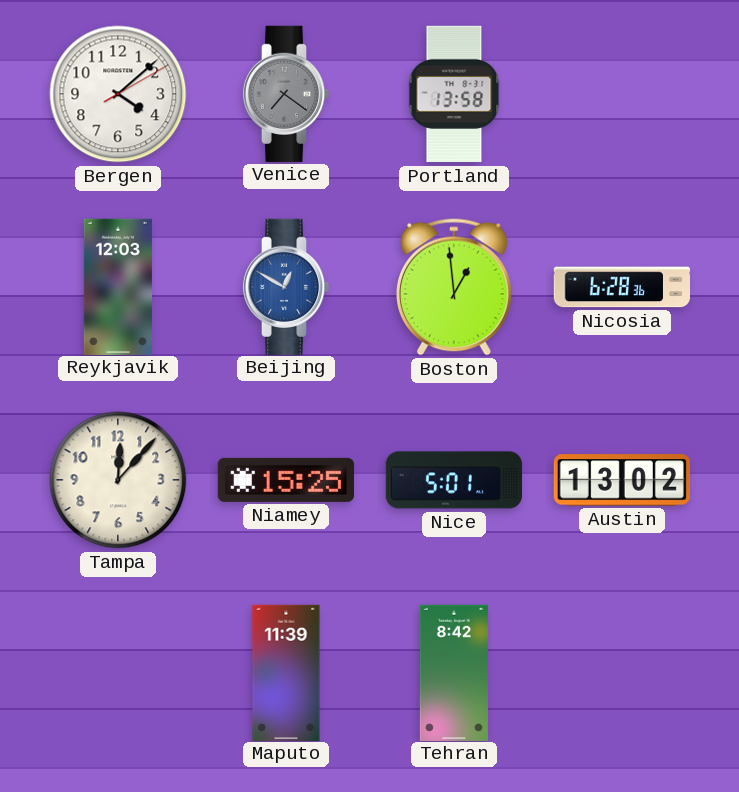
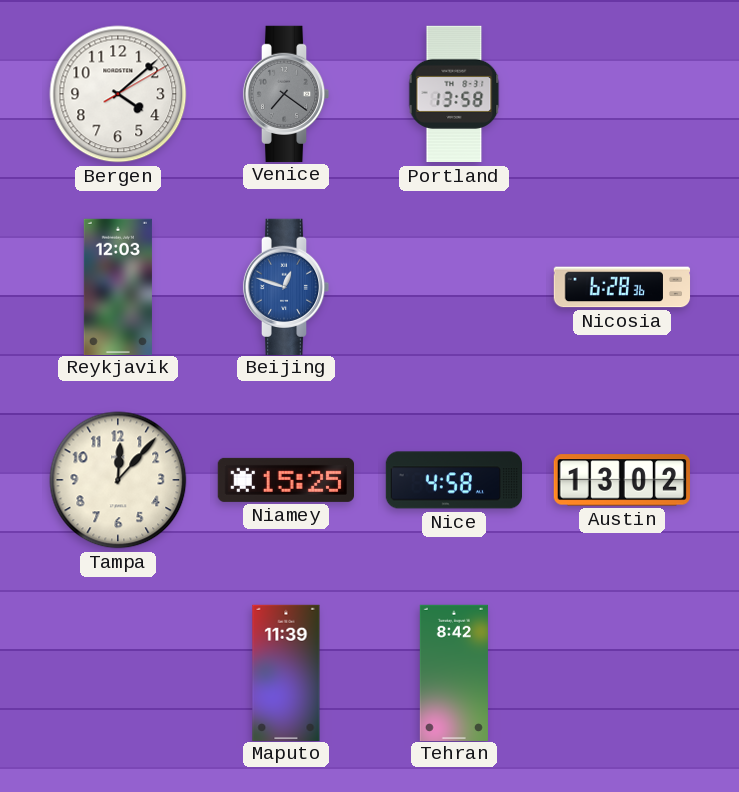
Beijing: 12:50 -> 12:48 (286, 286)
Boston: 12:59 -> none (455, 287)
Nice: 5:01 -> 4:58 (453, 480)
